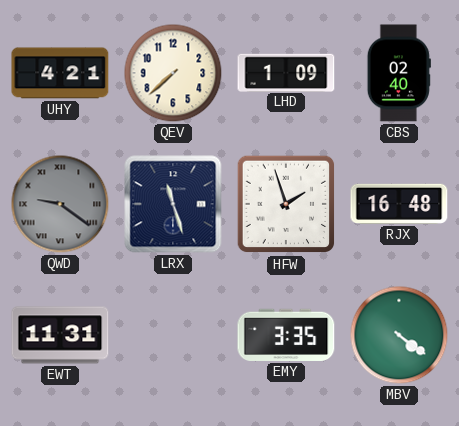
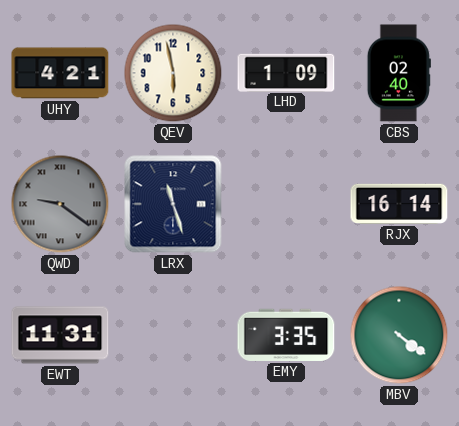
QEV: 7:38 -> 5:58 (173, 73)
HFW: 1:57 -> none (286, 204)
RJX: 16:48 -> 16:14 (399, 204)
